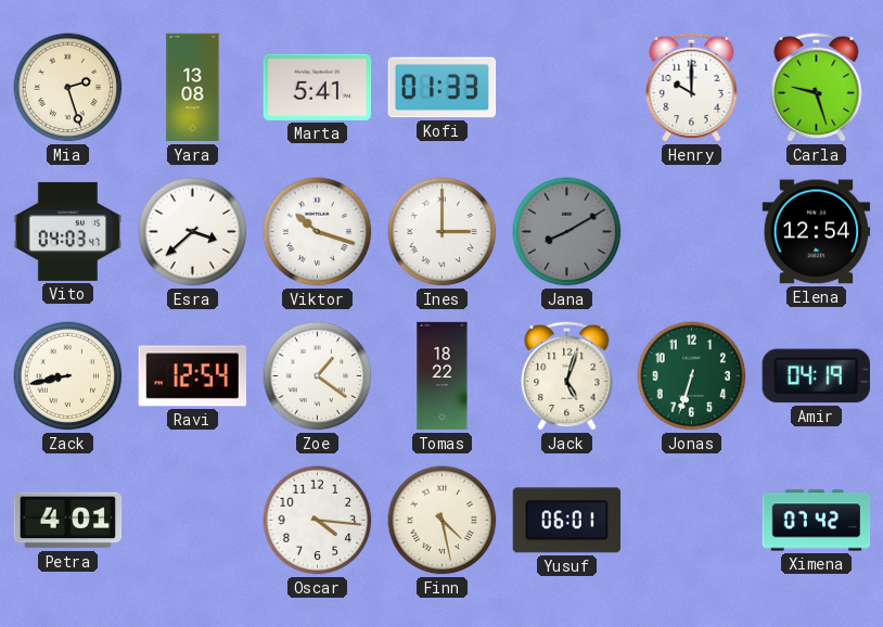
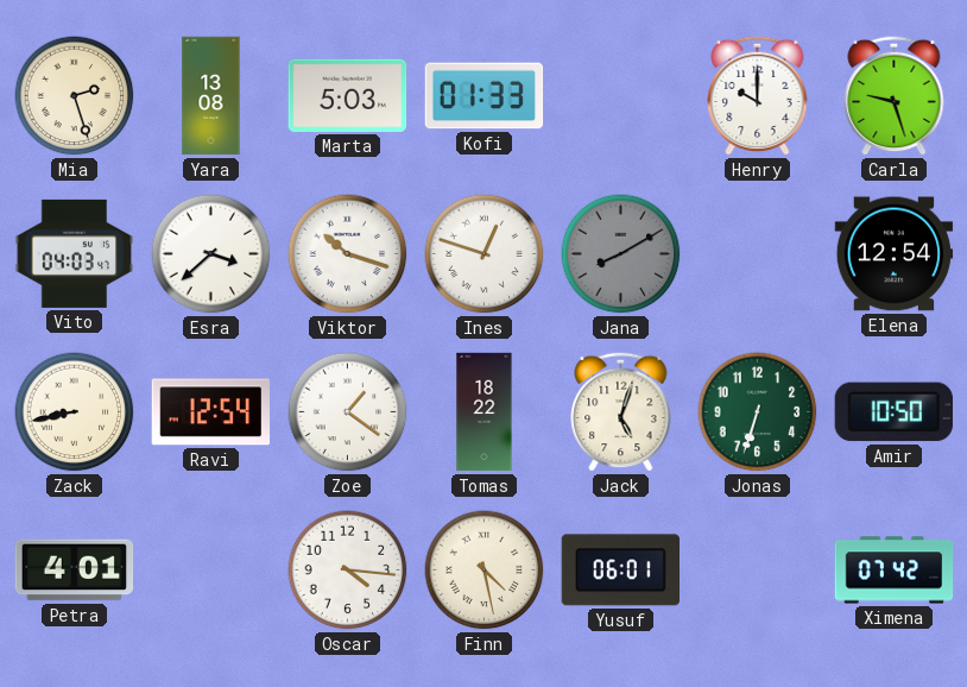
Marta: 5:41 -> 5:03 (348, 95)
Ines: 3:00 -> 12:48 (485, 254)
Amir: 04:19 -> 10:50 (893, 412)
